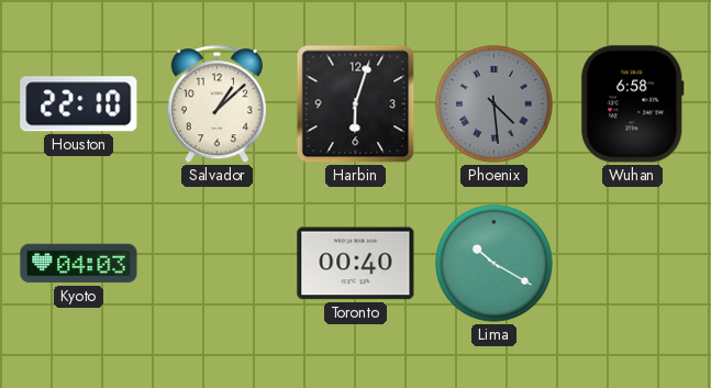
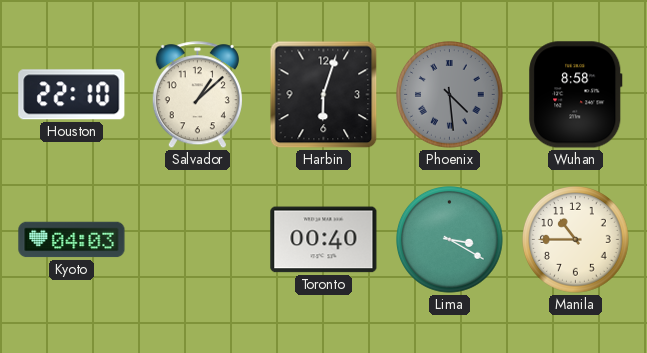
Wuhan: 6:58 -> 8:58 (576, 95)
Lima: 10:20 -> 3:20 (450, 240)
Manila: none -> 10:45 (576, 240)
